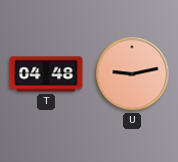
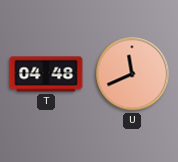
U: 9:13 -> 11:41 (132, 74)
